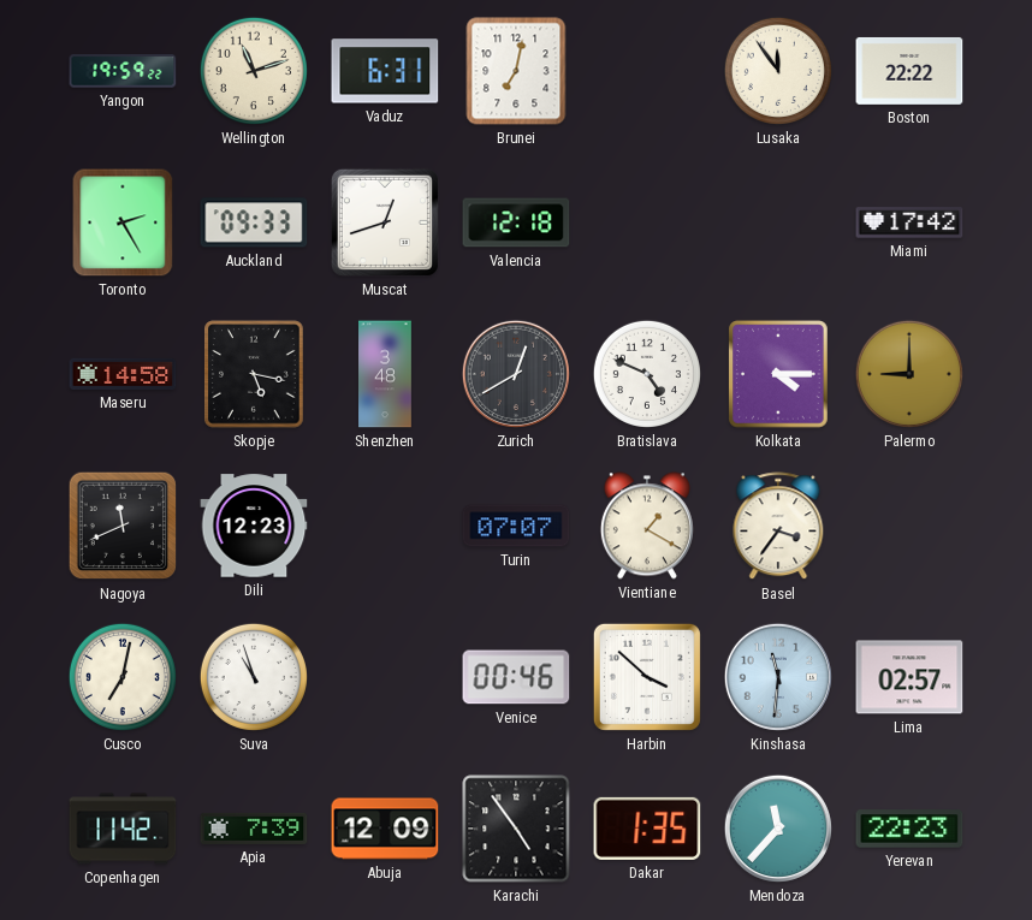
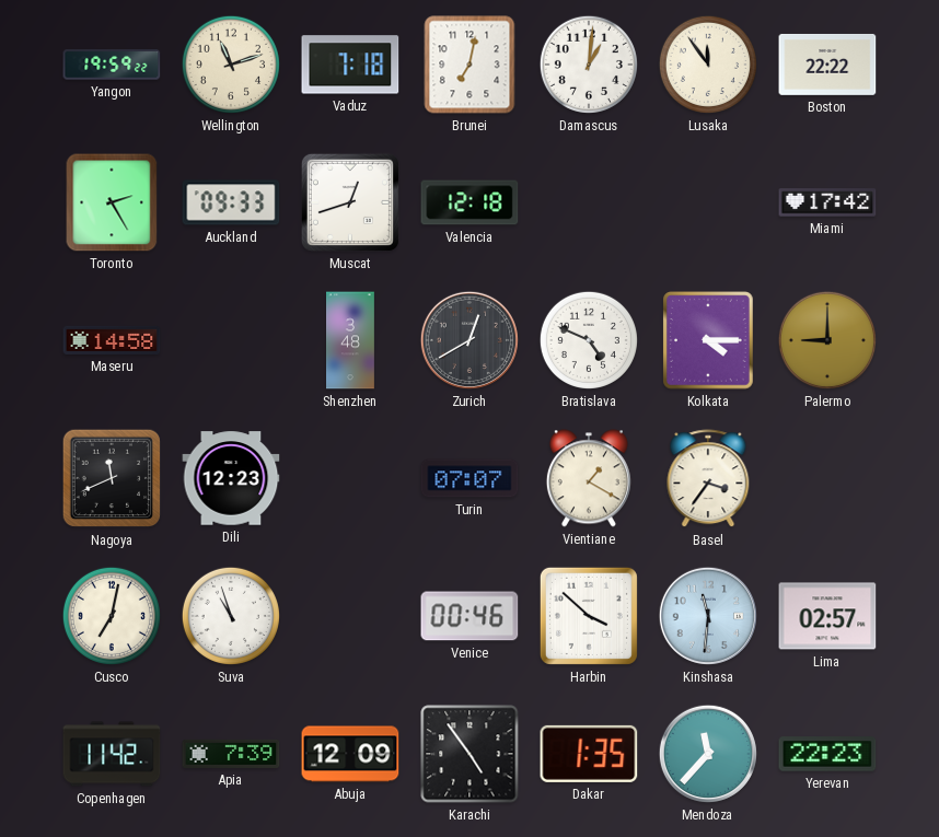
Vaduz: 6:31 -> 7:18 (350, 65)
Damascus: none -> 1:01 (589, 65)
Skopje: 5:17 -> none (254, 374)
